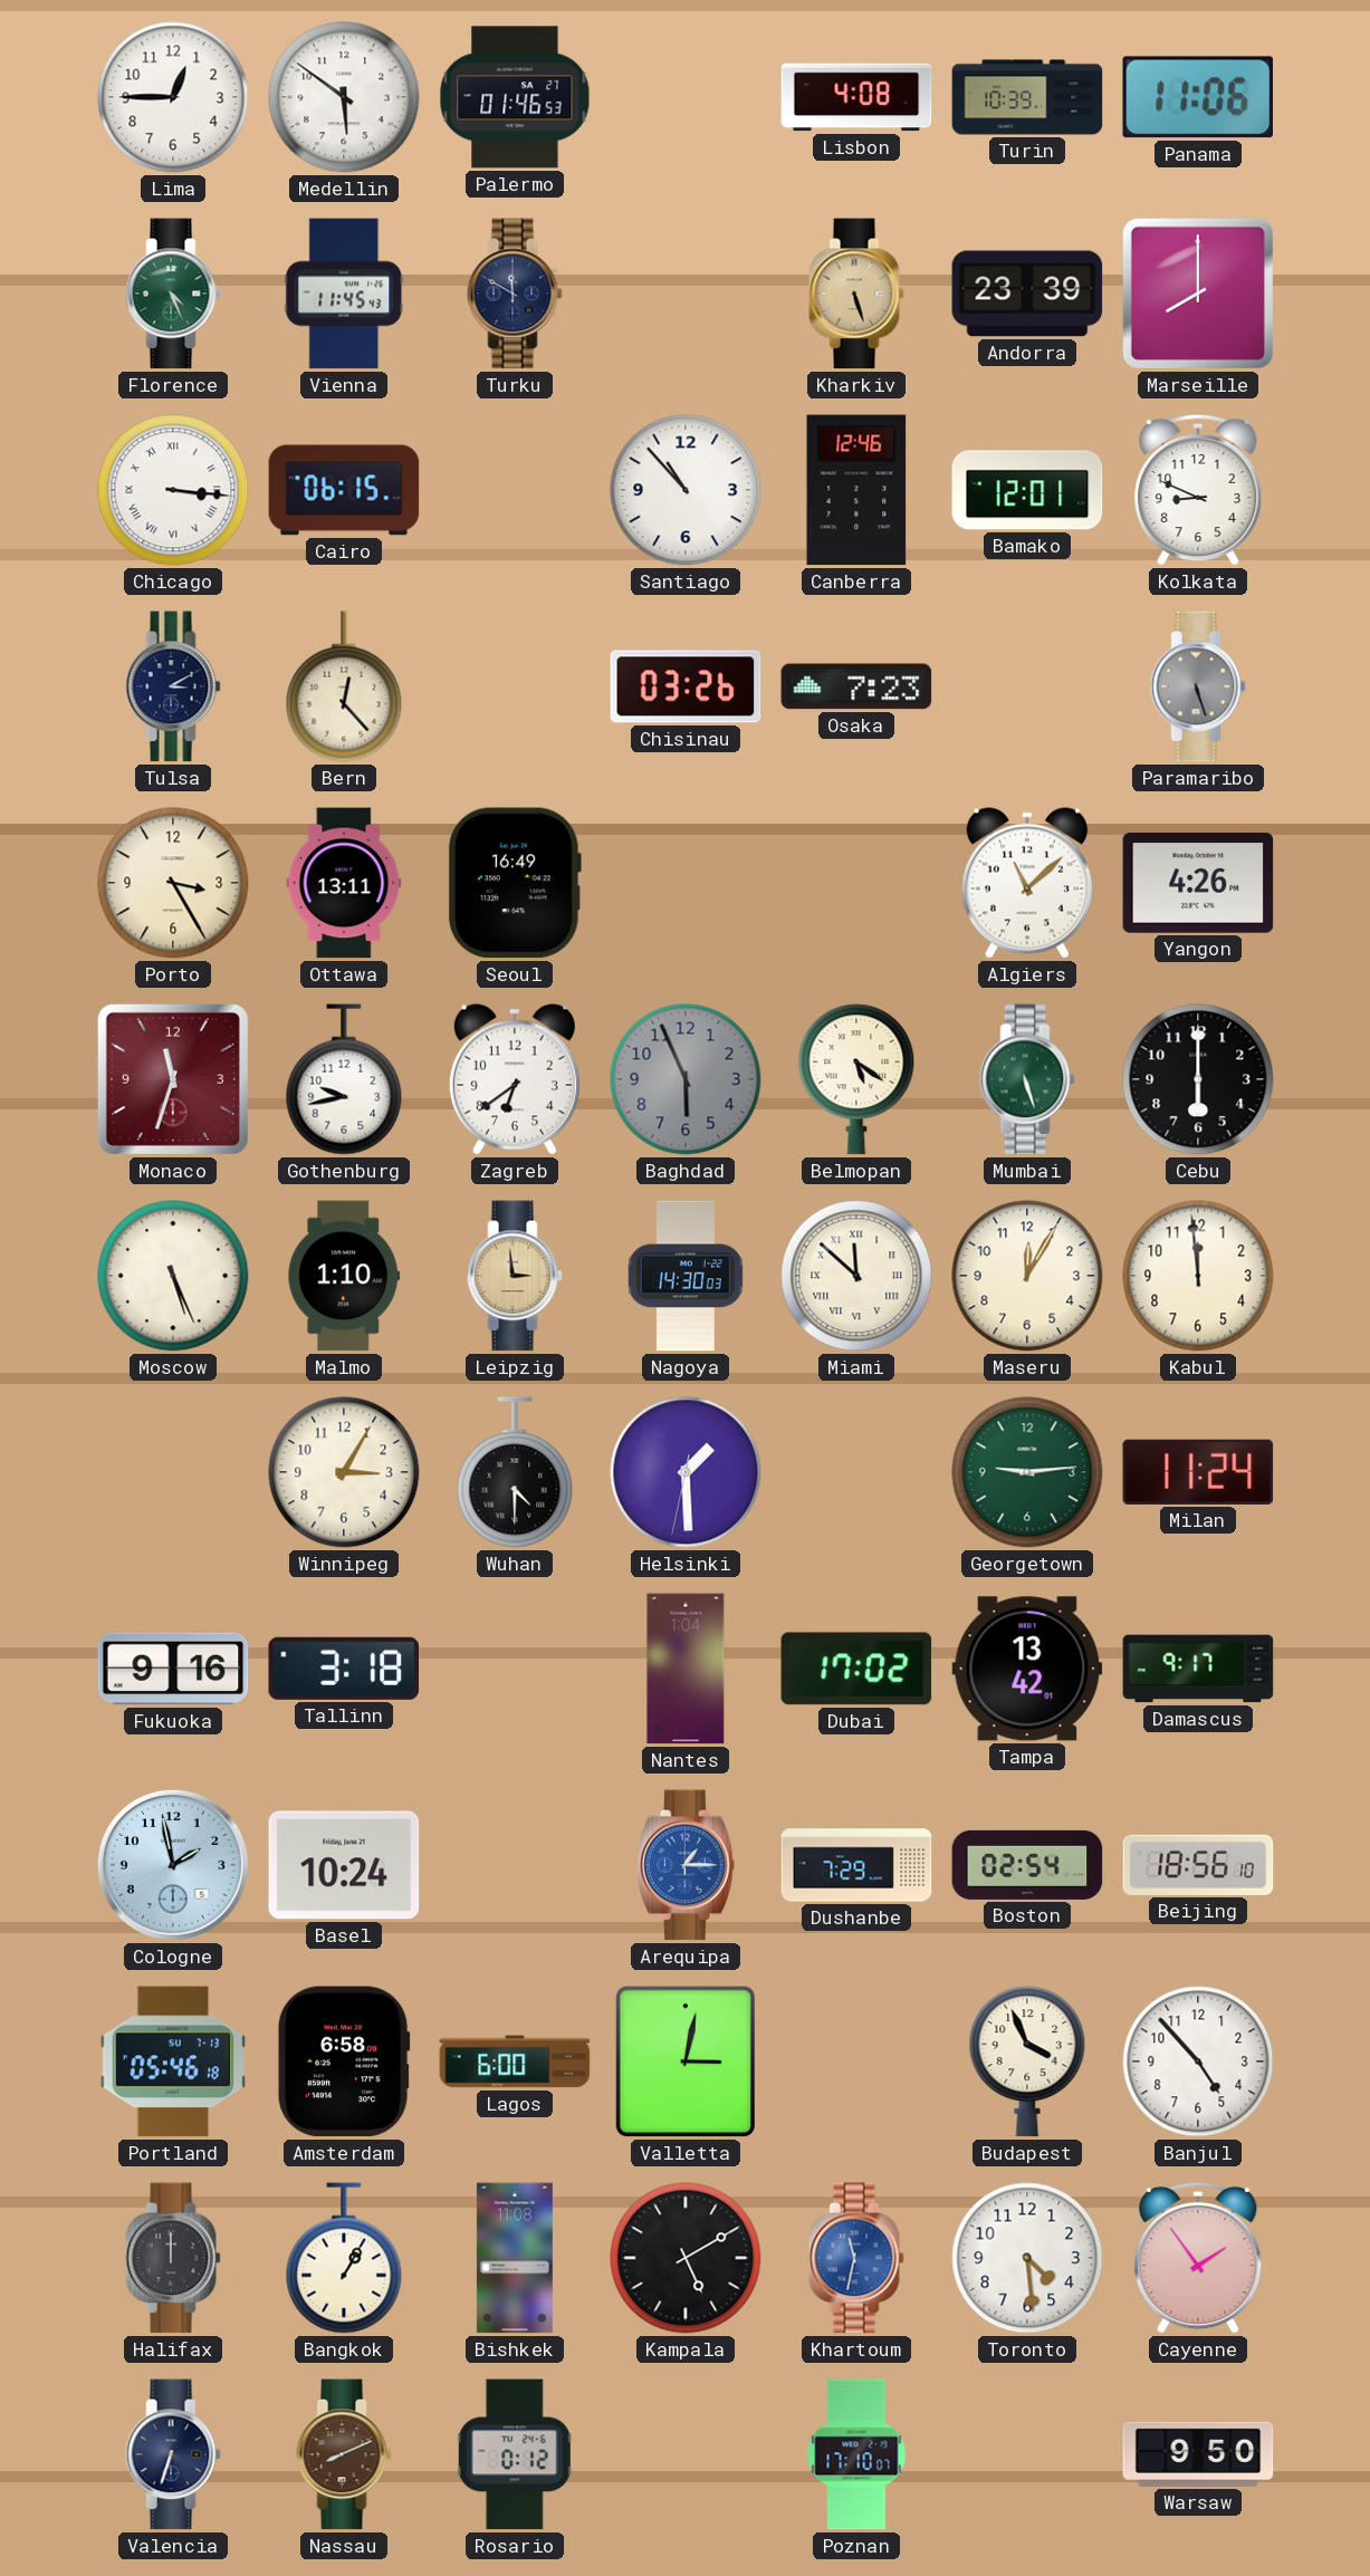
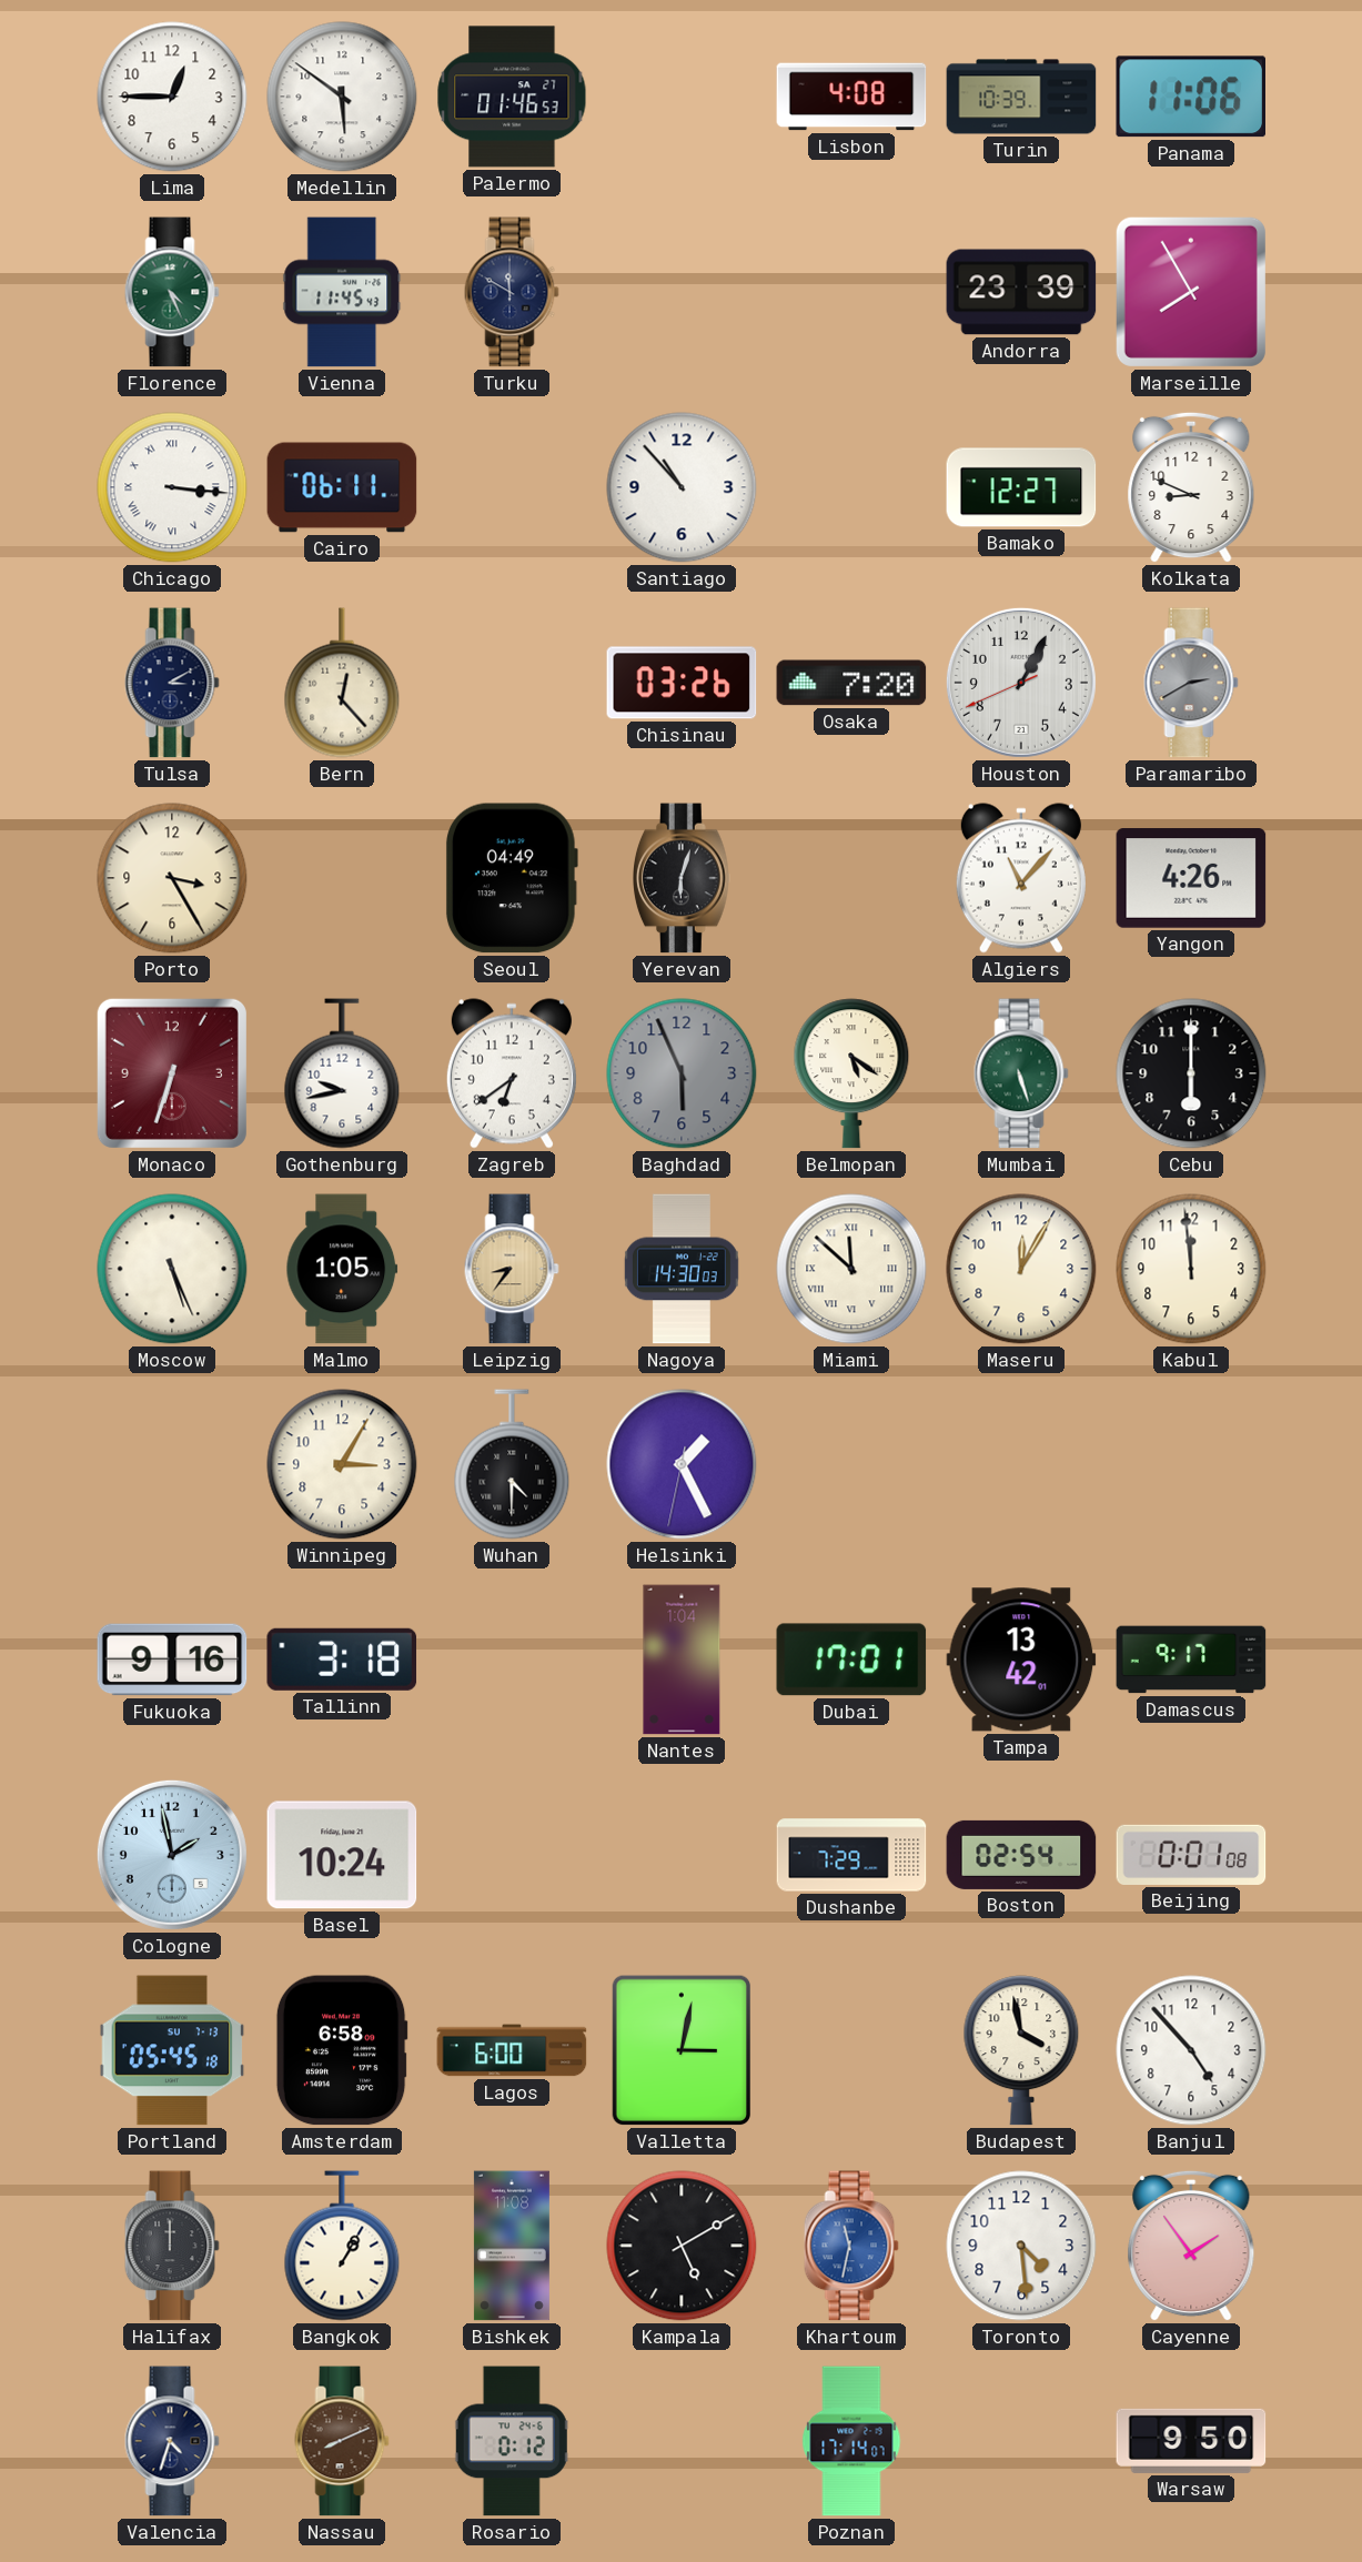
Kharkiv: 5:27 -> none (856, 294)
Marseille: 8:00 -> 7:55 (1191, 292)
Cairo: 06:15 -> 06:11 (342, 487)
Canberra: 12:46 -> none (856, 490)
Bamako: 12:01 -> 12:27 (1021, 487)
Osaka: 7:23 -> 7:20 (851, 683)
Houston: none -> 1:04 (1021, 683)
Paramaribo: 5:27 -> 2:40 (1191, 683)
Ottawa: 13:11 -> none (344, 883)
Seoul: 16:49 -> 04:49 (512, 878)
Yerevan: none -> 6:03 (683, 878)
Algiers: 11:08 -> 11:07 (1021, 878)
Monaco: 11:33 -> 6:33 (172, 1073)
Malmo: 1:10 -> 1:05 (342, 1269)
Leipzig: 2:59 -> 8:36 (512, 1269)
Helsinki: 1:29 -> 1:25 (682, 1464)
Georgetown: 9:14 -> none (1027, 1472)
Milan: 11:24 -> none (1198, 1472)
Dubai: 17:02 -> 17:01 (851, 1660)
Arequipa: 1:15 -> none (687, 1865)
Beijing: 18:56 -> 0:01 (1191, 1855)
Portland: 05:46 -> 05:45 (172, 2050)
Budapest: 3:56 -> 3:58 (1021, 2050)
Valencia: 6:33 -> 4:33 (172, 2441)
Poznan: 17:10 -> 17:14 (851, 2441)
